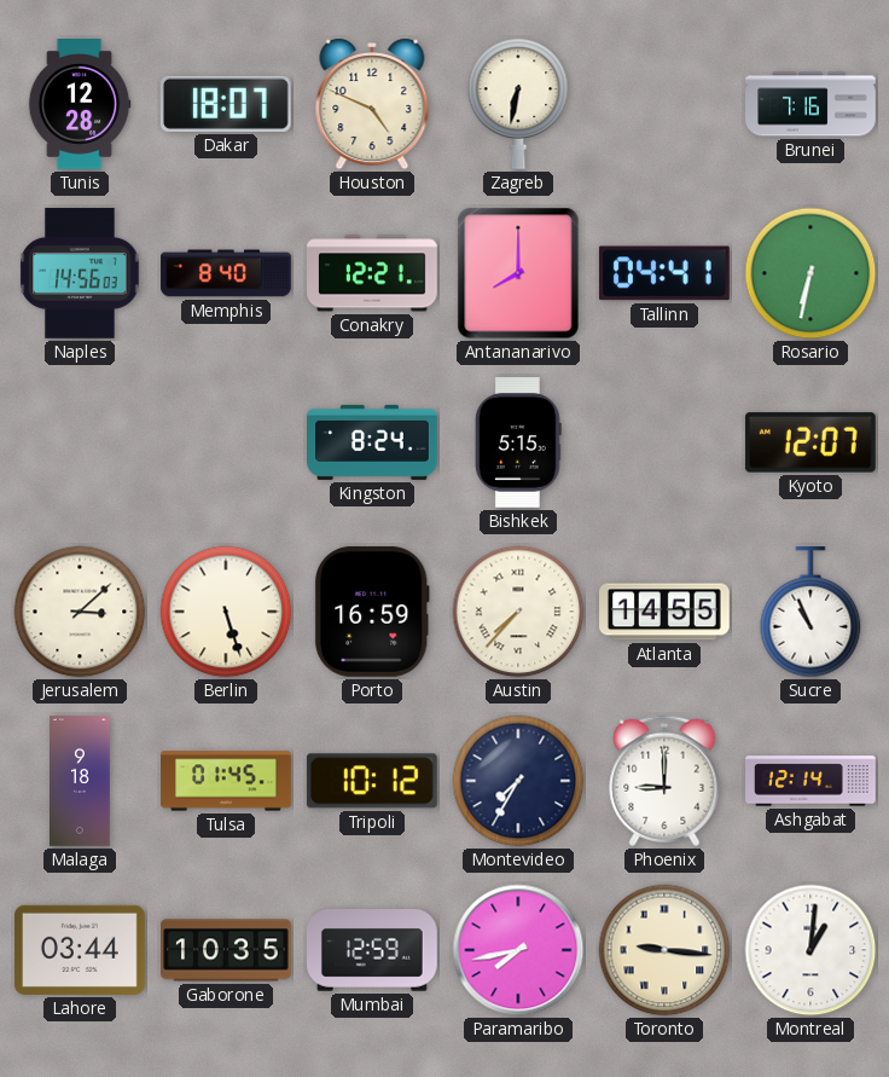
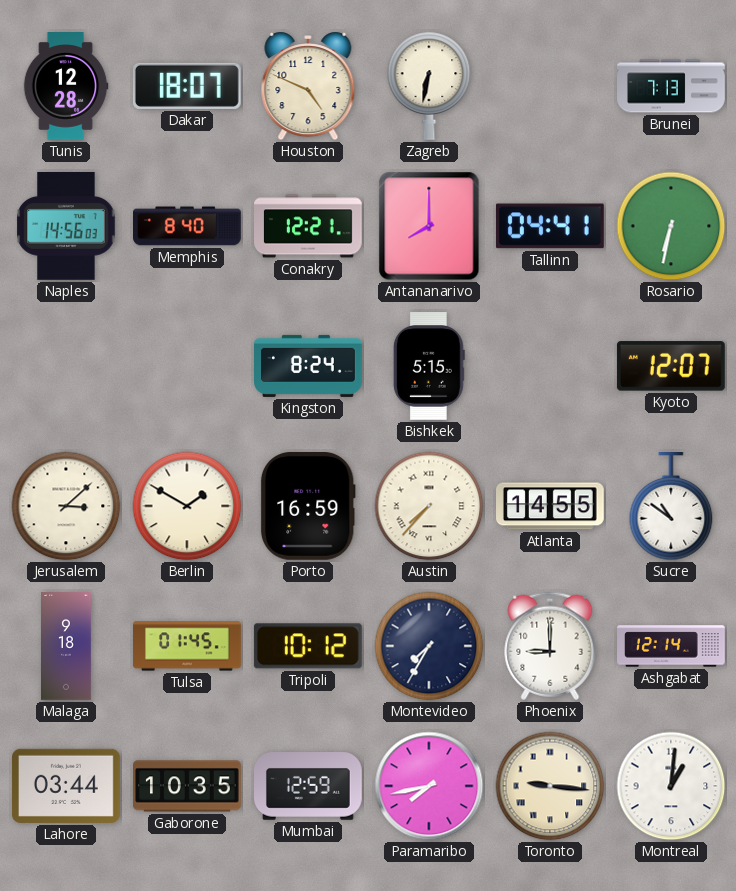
Brunei: 7:16 -> 7:13 (671, 86)
Berlin: 5:27 -> 1:50 (187, 506)
Sucre: 10:56 -> 10:51 (671, 507)
